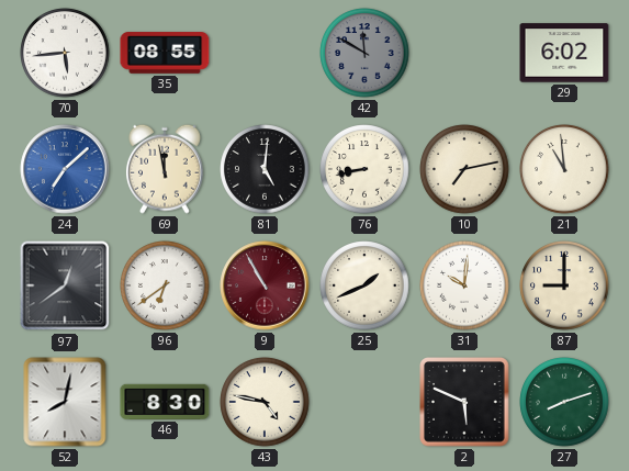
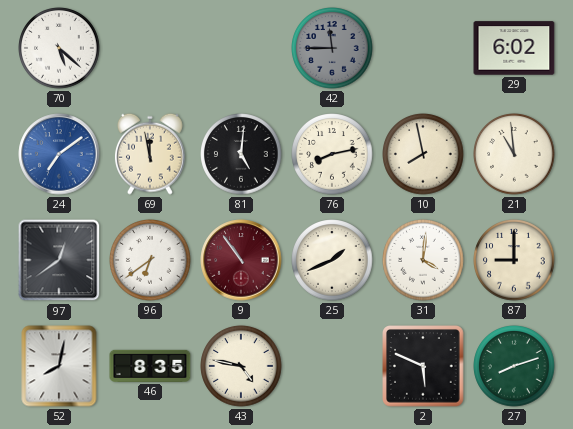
70: 5:44 -> 5:22 (59, 48)
35: 08:55 -> none (165, 53)
42: 11:50 -> 11:45 (332, 48)
24: 7:08 -> 7:09 (59, 154)
76: 8:43 -> 8:13 (332, 154)
10: 7:13 -> 7:58 (423, 154)
9: 10:55 -> 10:54 (241, 260)
31: 10:01 -> 4:01 (423, 260)
46: 8:30 -> 8:35 (150, 366)
